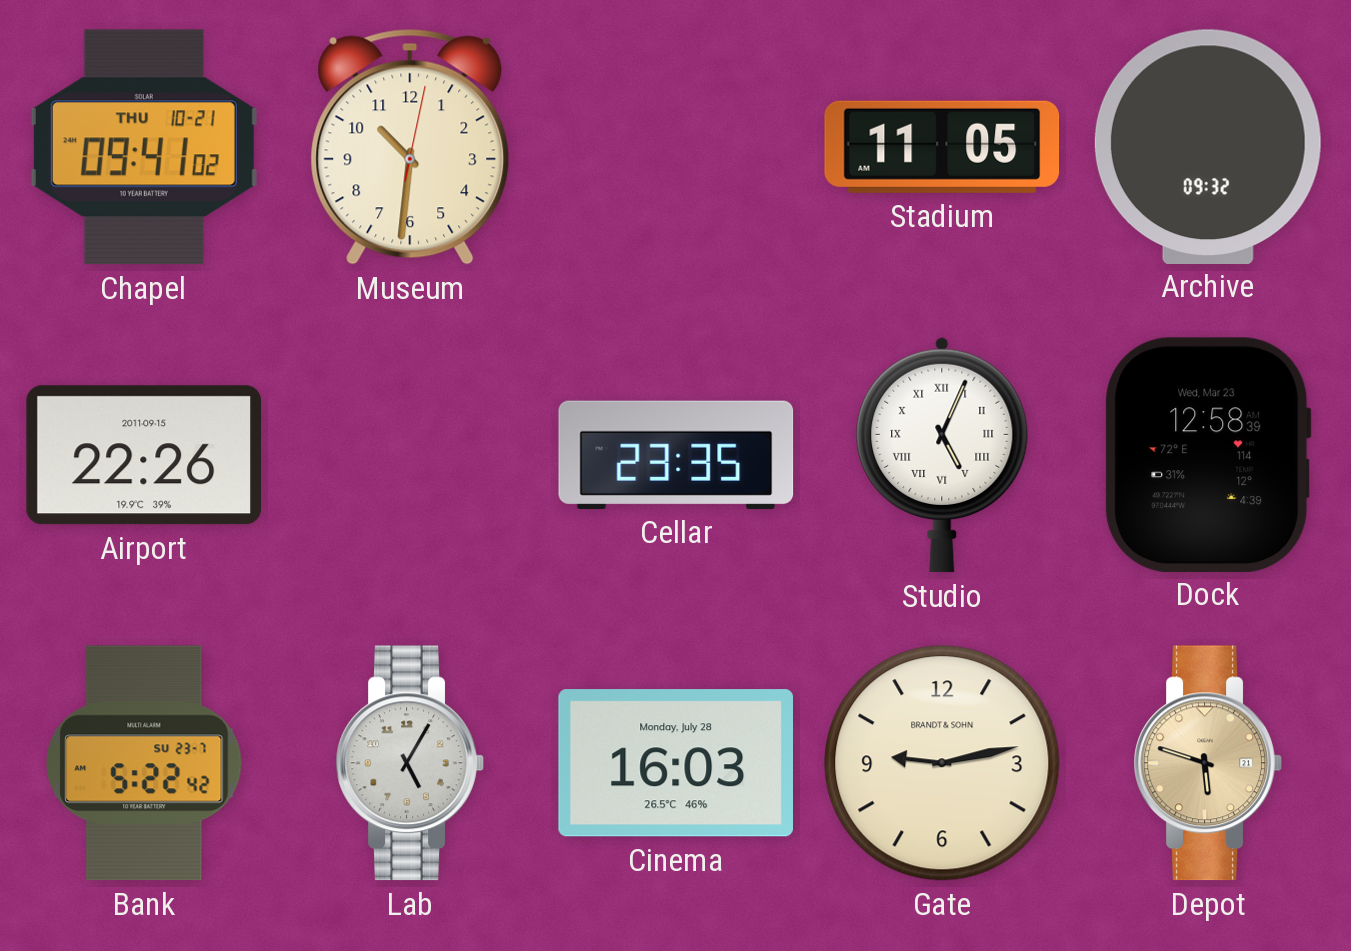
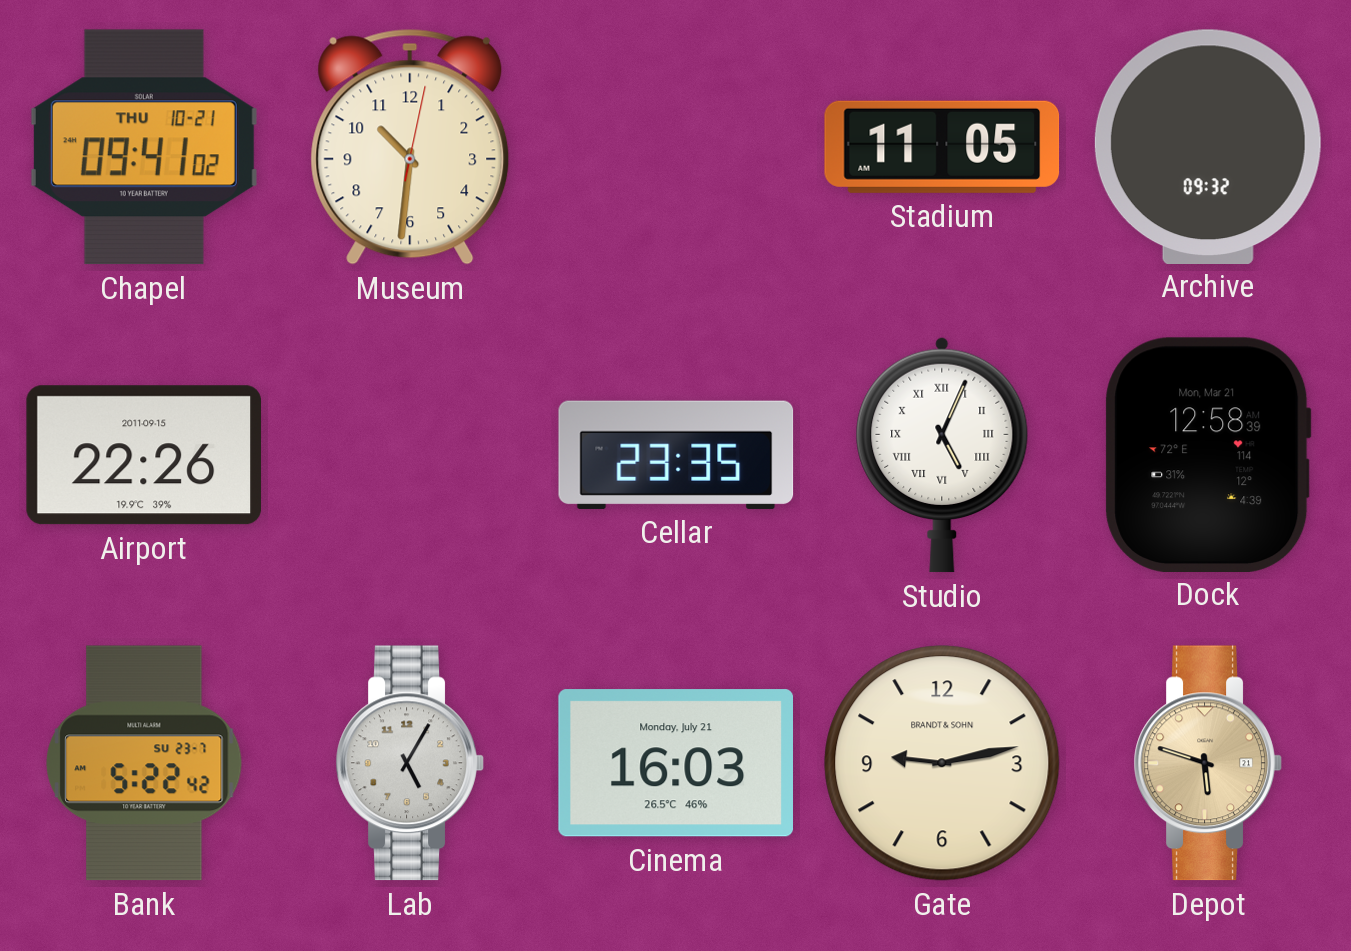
Dock date: Wed, Mar 23 -> Mon, Mar 21 (1208, 454)
Cinema date: Monday, July 28 -> Monday, July 21 (675, 763)
